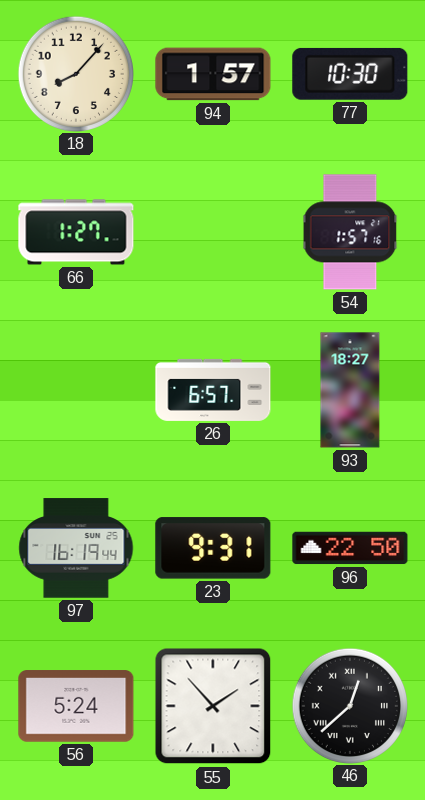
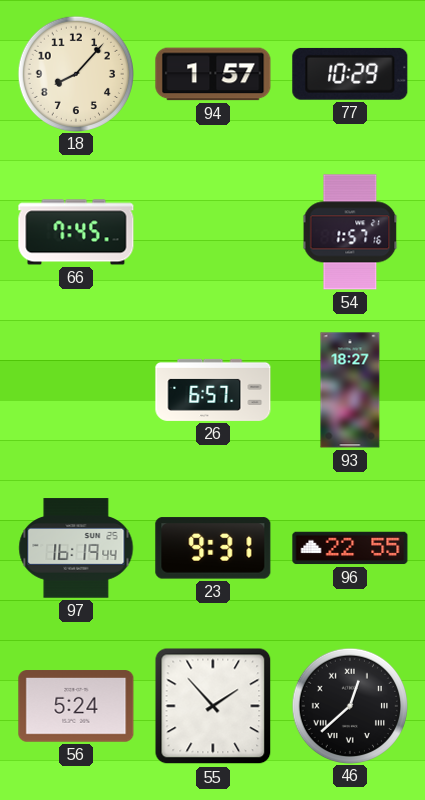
77: 10:30 -> 10:29 (350, 74)
66: 1:27 -> 7:45 (76, 232)
96: 22:50 -> 22:55 (350, 548)
